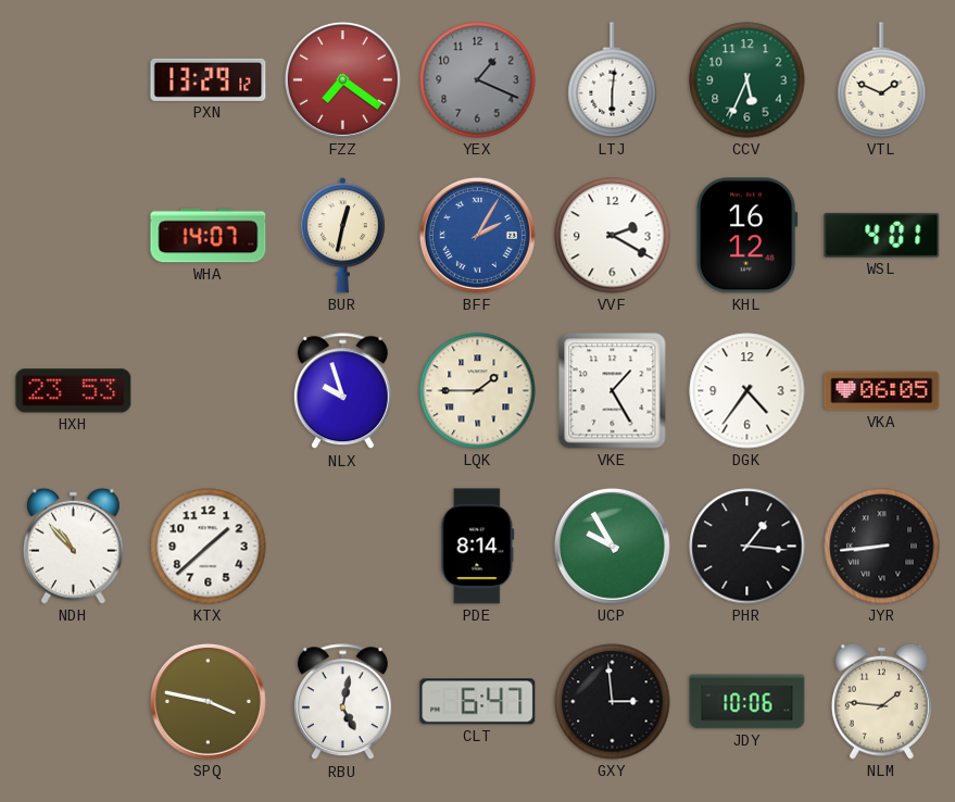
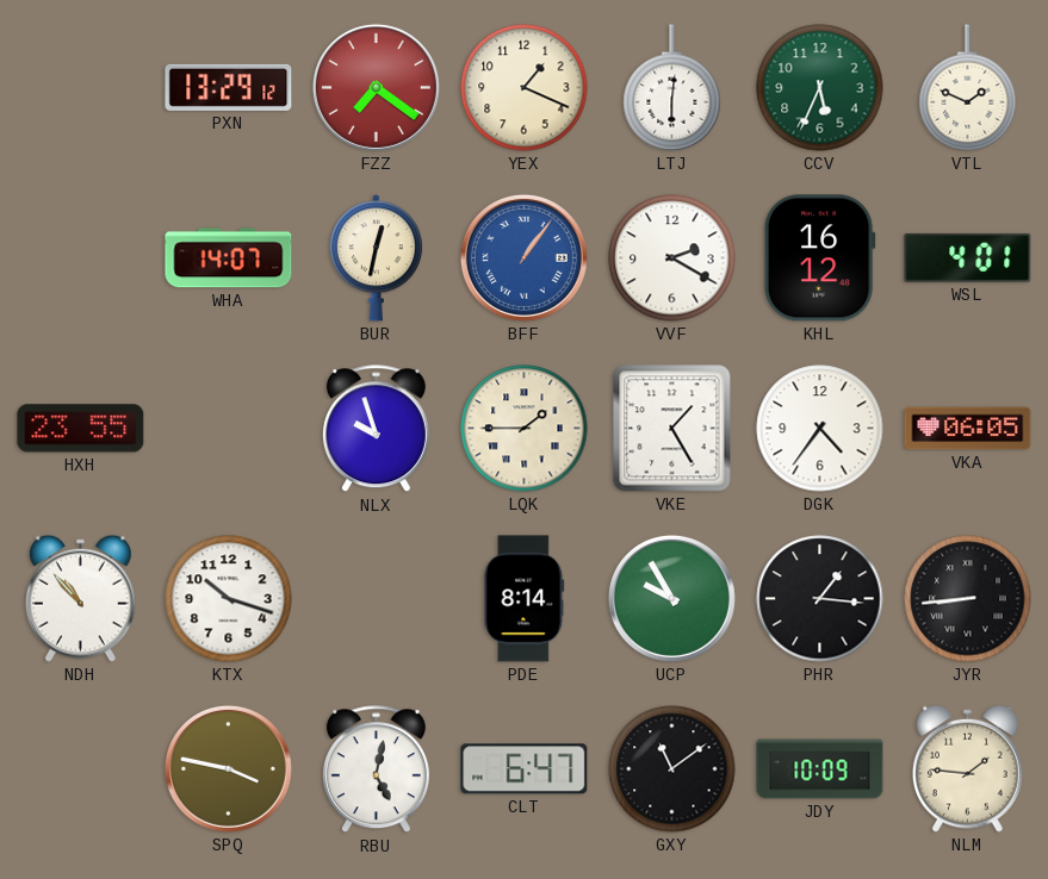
YEX dial: grey -> cream (525, 88)
BFF: 2:05 -> 1:06 (523, 257)
HXH: 23:53 -> 23:55 (81, 429)
KTX: 1:38 -> 10:18 (229, 599)
GXY: 2:59 -> 11:09 (672, 769)
JDY: 10:06 -> 10:09 (820, 769)
